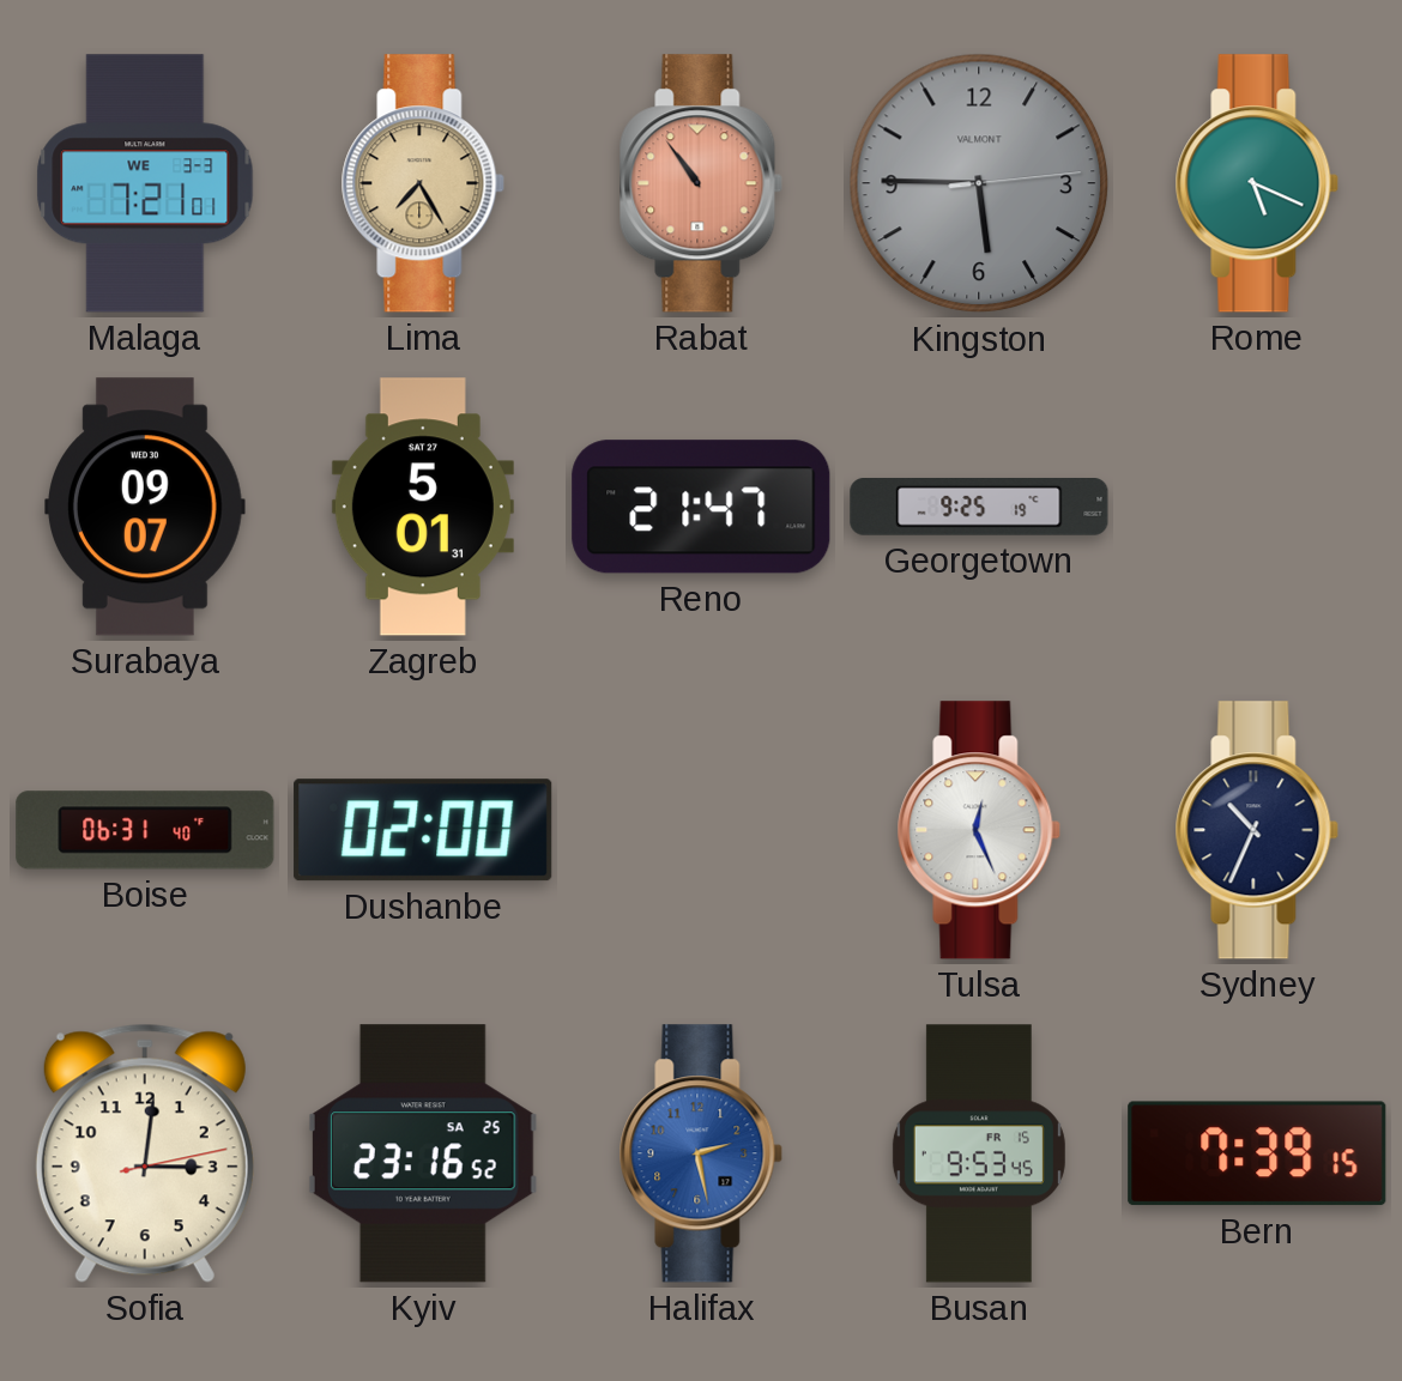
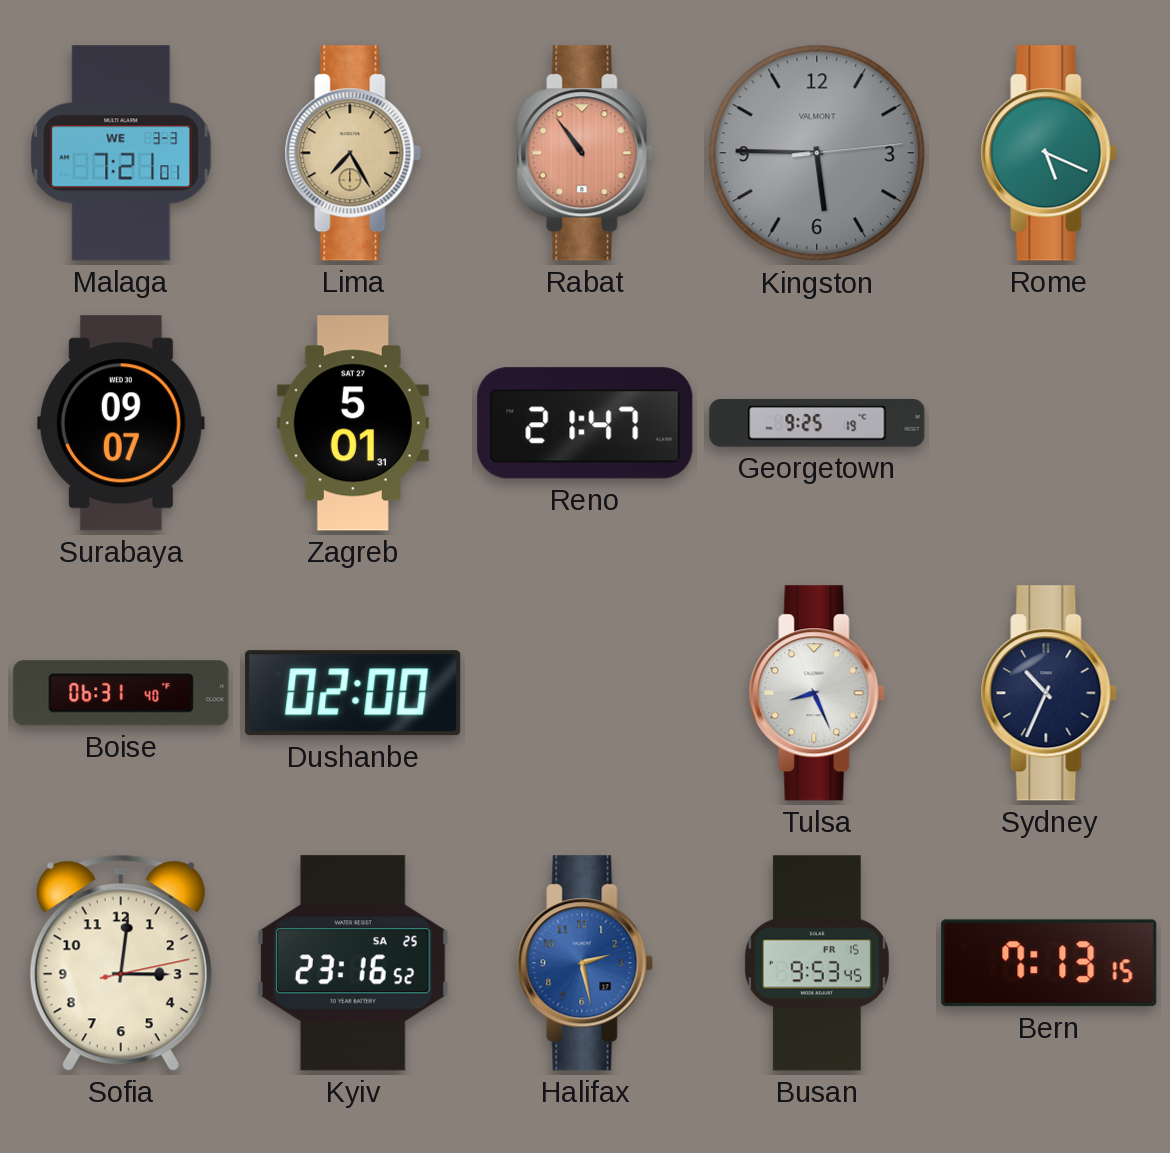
Tulsa: 12:26 -> 8:26 (817, 693)
Bern: 7:39 -> 7:13 (1049, 963)
